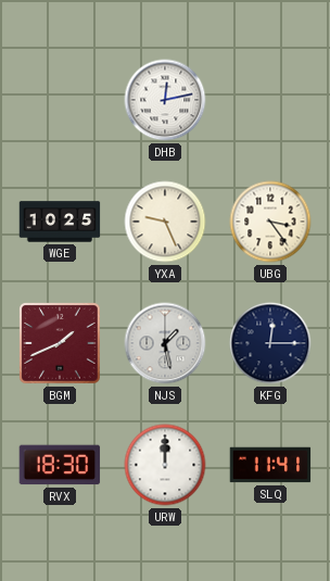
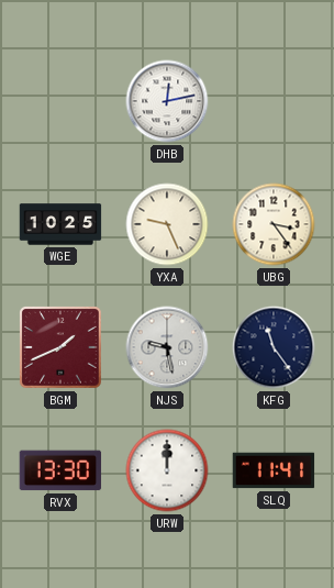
NJS: 1:28 -> 9:28 (167, 347)
KFG: 12:15 -> 11:24 (274, 347)
RVX: 18:30 -> 13:30 (60, 470)
